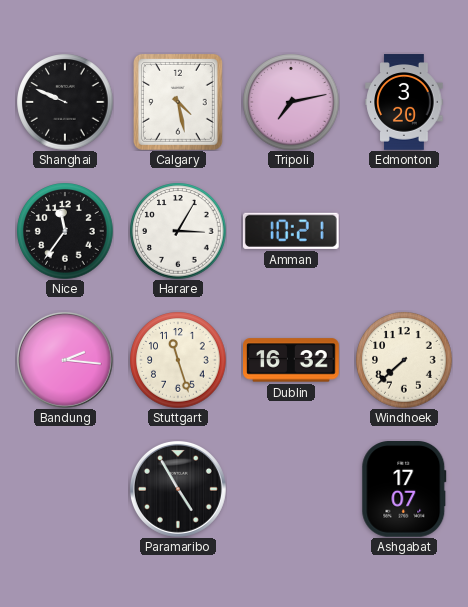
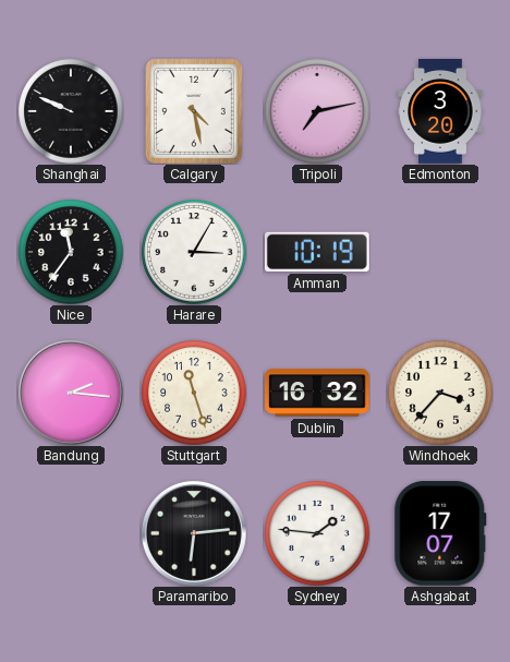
Amman: 10:21 -> 10:19 (317, 252)
Windhoek: 7:38 -> 3:37 (440, 393)
Paramaribo: 4:55 -> 6:14 (194, 533)
Sydney: none -> 1:46 (317, 533)
